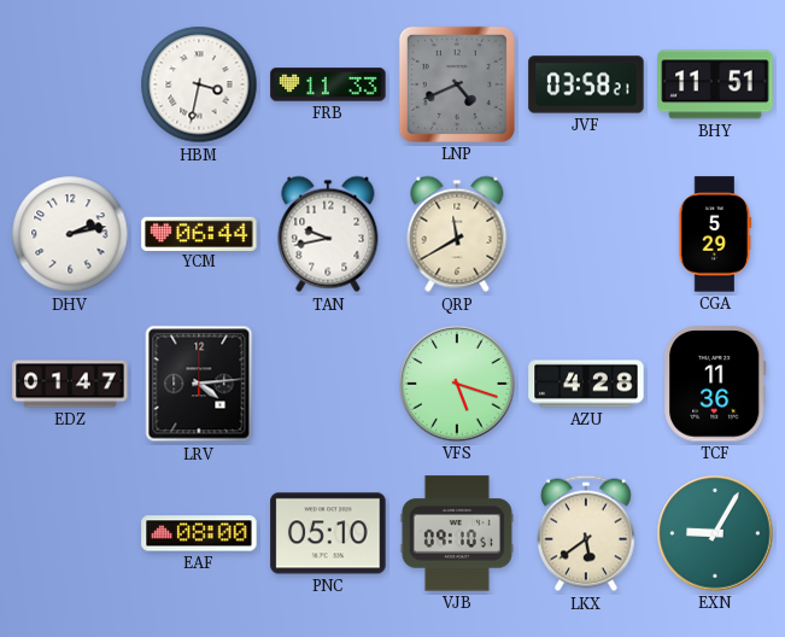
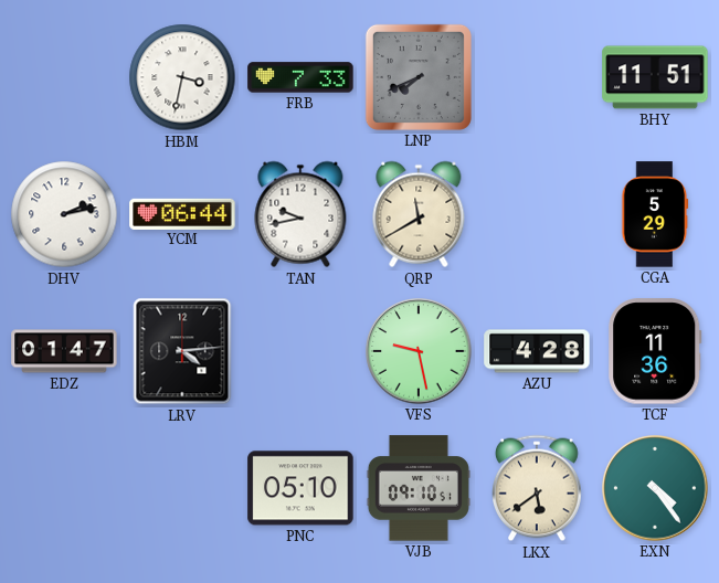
FRB: 11:33 -> 7:33 (300, 77)
LNP: 4:41 -> 7:41 (419, 77)
JVF: 03:58 -> none (586, 84)
VFS: 5:18 -> 9:28 (419, 351)
EAF: 08:00 -> none (199, 533)
EXN: 9:05 -> 4:24 (655, 488)
